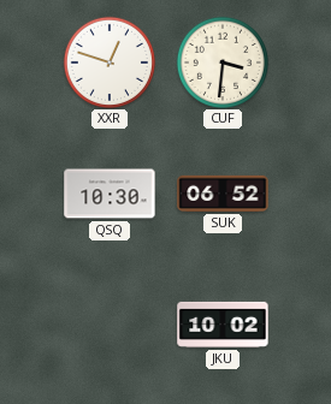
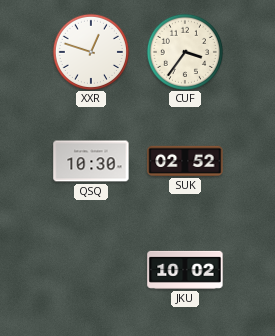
CUF: 3:31 -> 3:36 (184, 51)
SUK: 06:52 -> 02:52 (185, 161)
